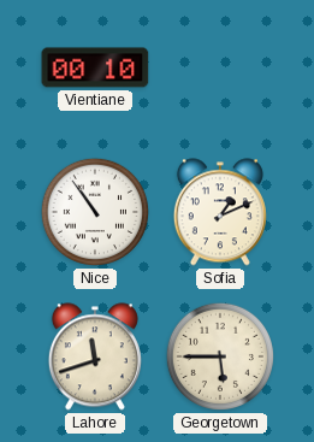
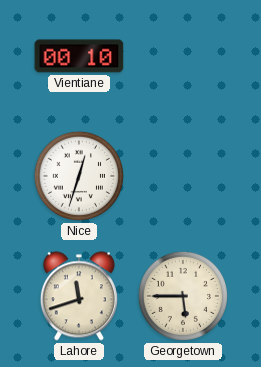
Nice: 10:54 -> 12:33 (79, 176)
Sofia: 1:11 -> none (220, 212)
